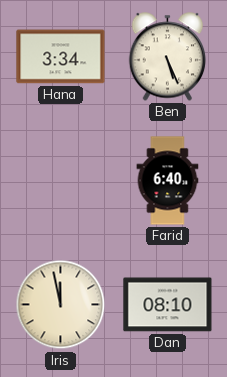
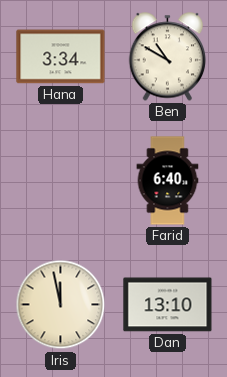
Ben: 5:26 -> 10:50 (168, 57)
Dan: 08:10 -> 13:10 (168, 305)
